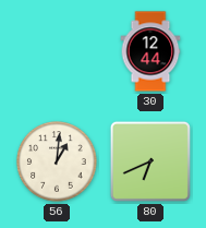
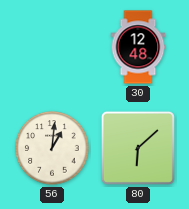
30: 12:44 -> 12:48 (138, 47)
80: 6:41 -> 6:08 (138, 148)
